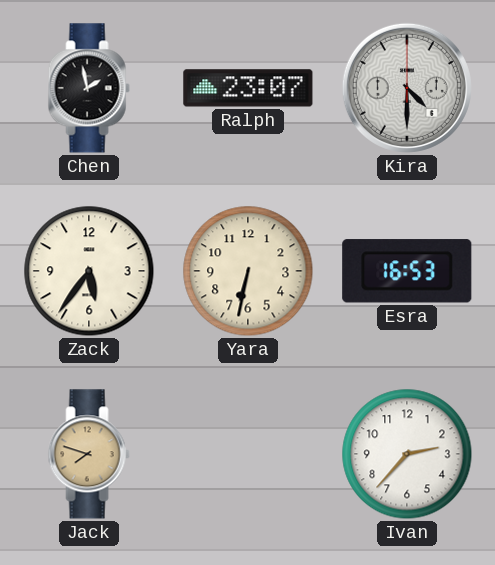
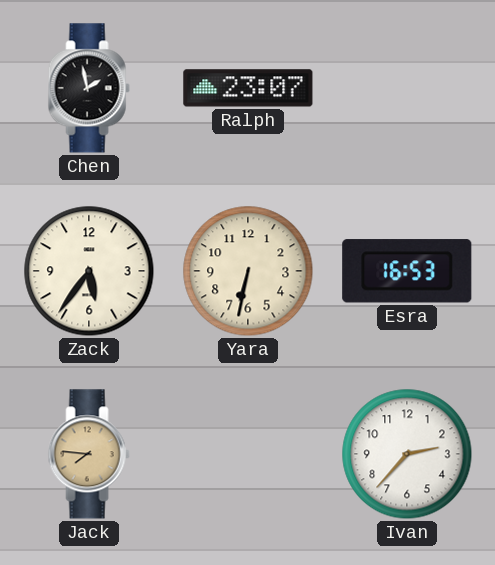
Kira: 4:30 -> none (407, 88)
Jack: 7:48 -> 7:46 (89, 454)
